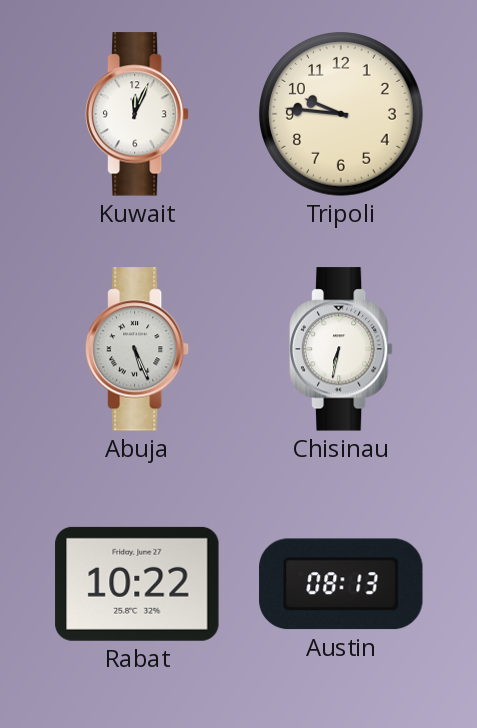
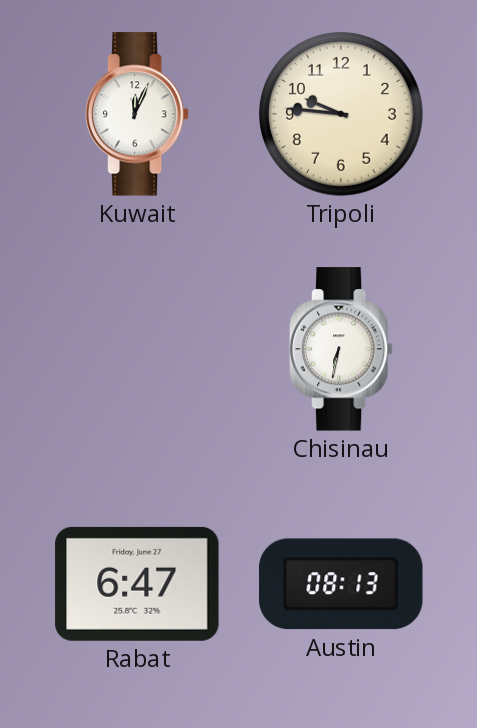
Abuja: 5:26 -> none (137, 349)
Rabat: 10:22 -> 6:47 (137, 584)
